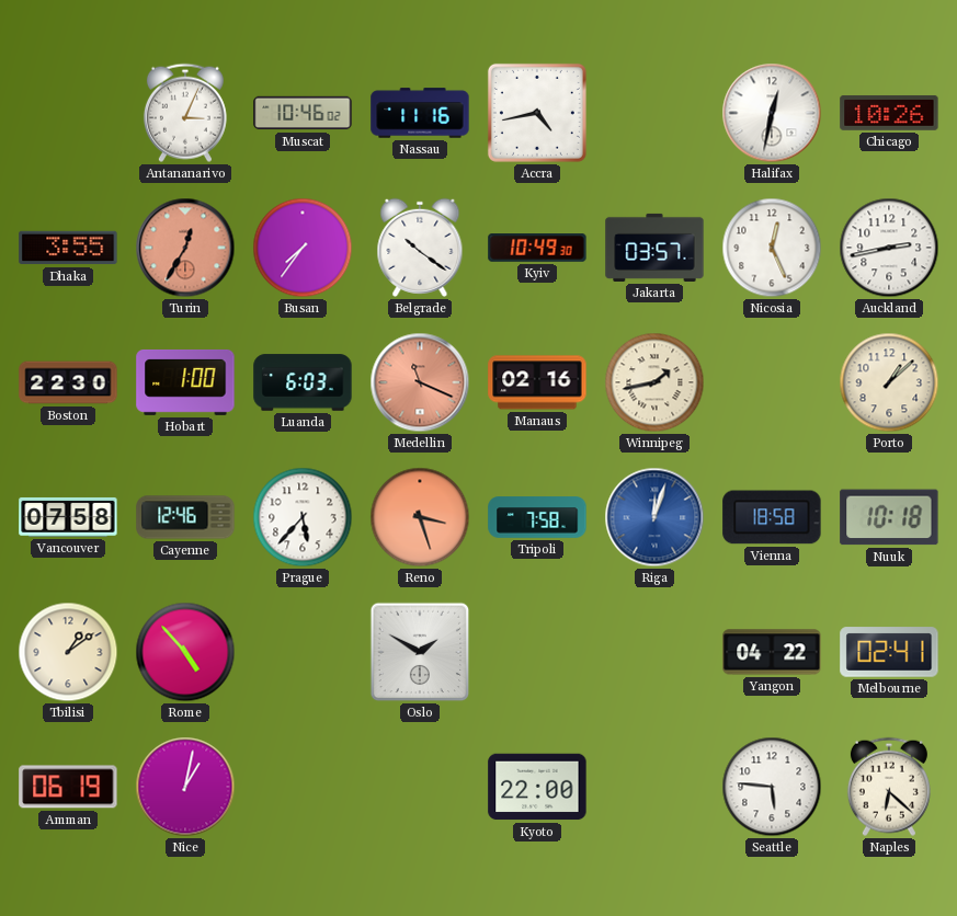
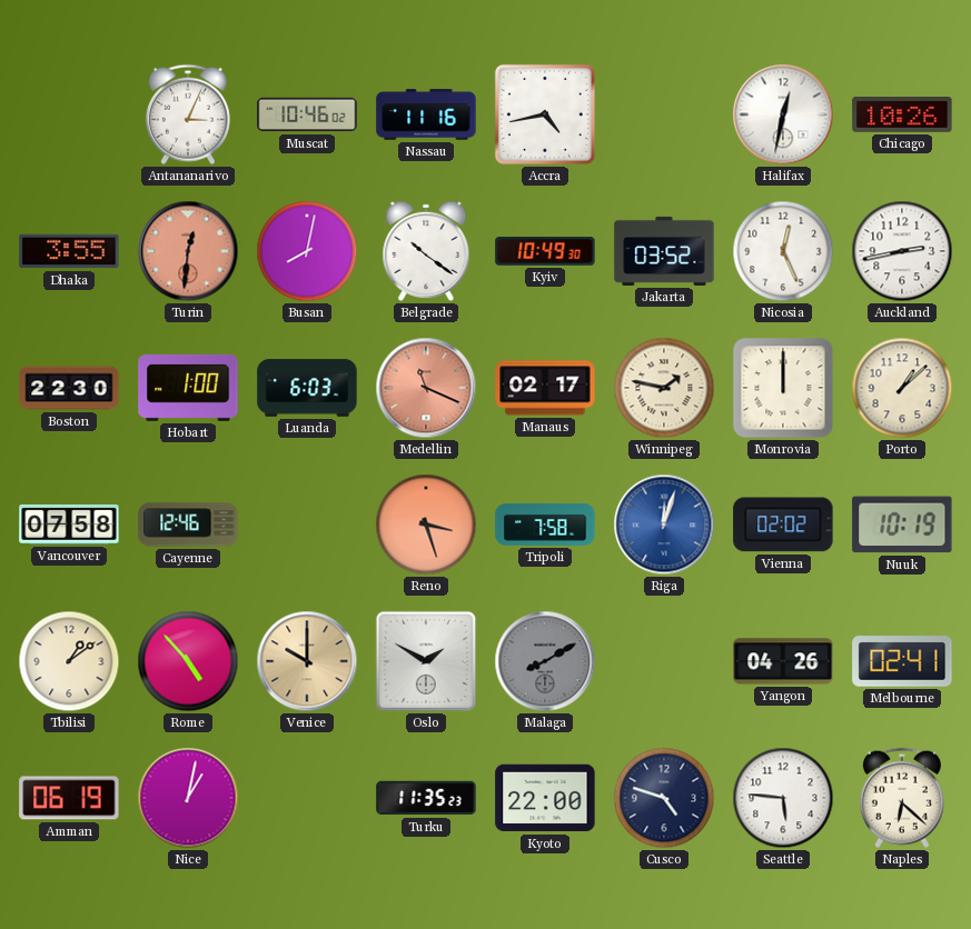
Turin: 12:35 -> 12:31 (188, 251)
Busan: 7:36 -> 8:02 (307, 251)
Jakarta: 03:57 -> 03:52 (664, 251)
Manaus: 02:16 -> 02:17 (545, 388)
Winnipeg: 1:43 -> 1:47 (664, 388)
Monrovia: none -> 12:00 (783, 388)
Prague: 5:37 -> none (303, 517)
Vienna: 18:58 -> 02:02 (783, 525)
Nuuk: 10:18 -> 10:19 (902, 525)
Venice: none -> 10:00 (307, 661)
Malaga: none -> 8:10 (545, 661)
Yangon: 04:22 -> 04:26 (783, 661)
Turku: none -> 11:35 (426, 798)
Cusco: none -> 4:48 (664, 798)
